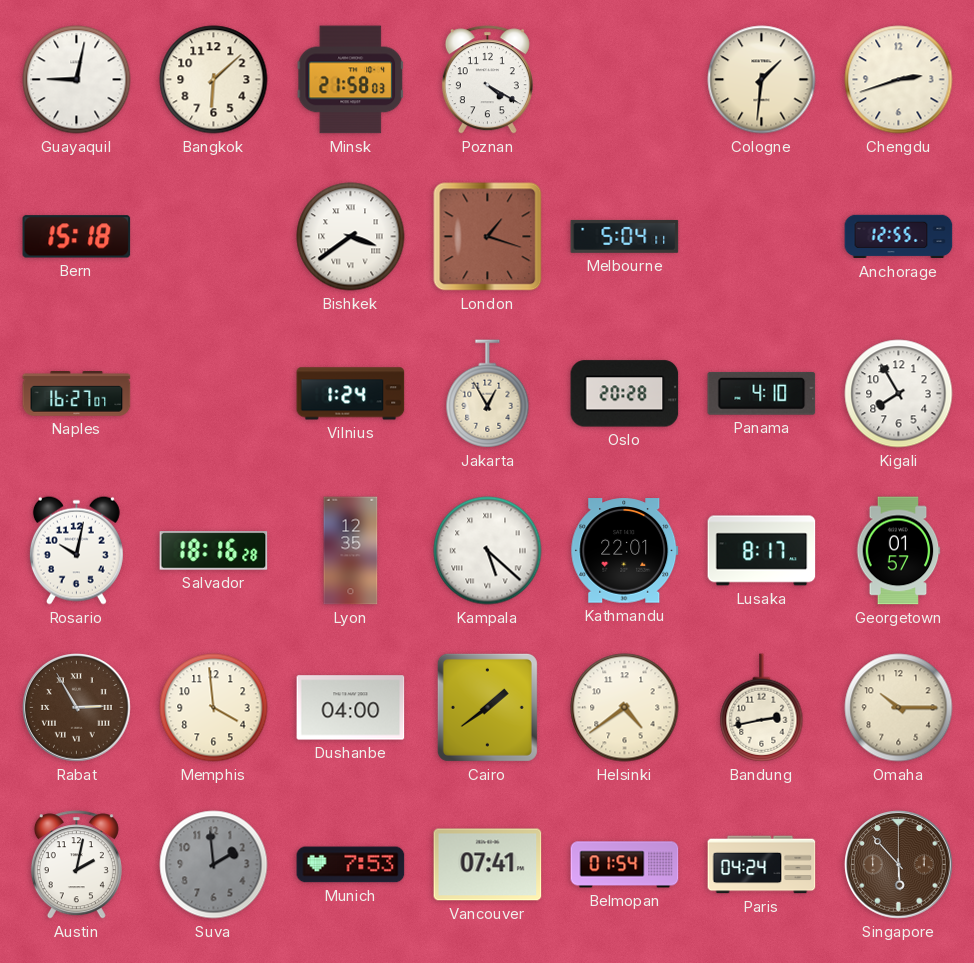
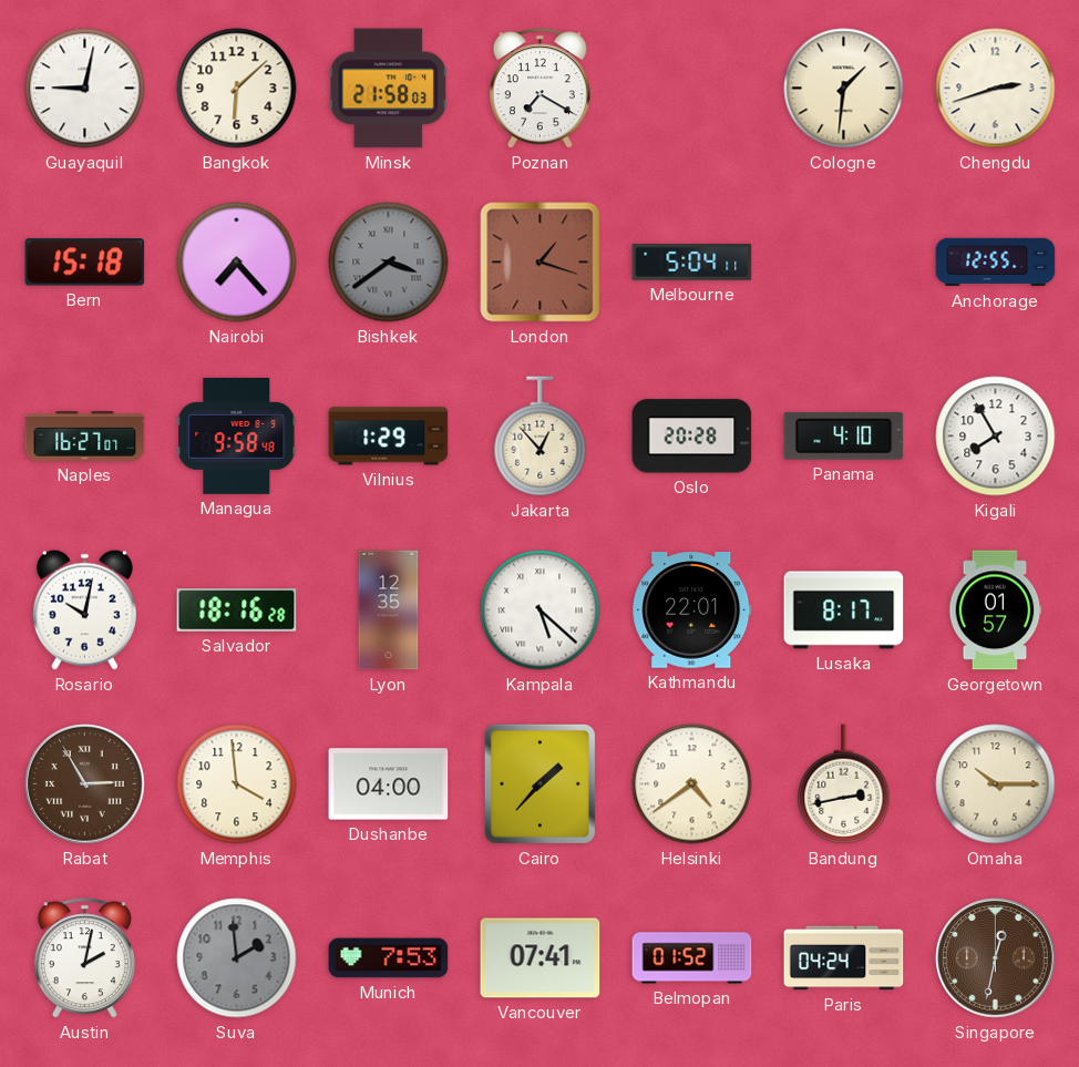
Poznan: 4:20 -> 7:20 (539, 89)
Nairobi: none -> 7:23 (237, 263)
Bishkek dial: white -> grey (389, 263)
Managua: none -> 9:58 (237, 435)
Vilnius: 1:24 -> 1:29 (389, 437)
Jakarta: 12:55 -> 12:53 (541, 437)
Cairo: 1:39 -> 1:37 (539, 783)
Belmopan: 01:54 -> 01:52 (692, 958)
Singapore: 5:53 -> 12:32 (996, 958)
